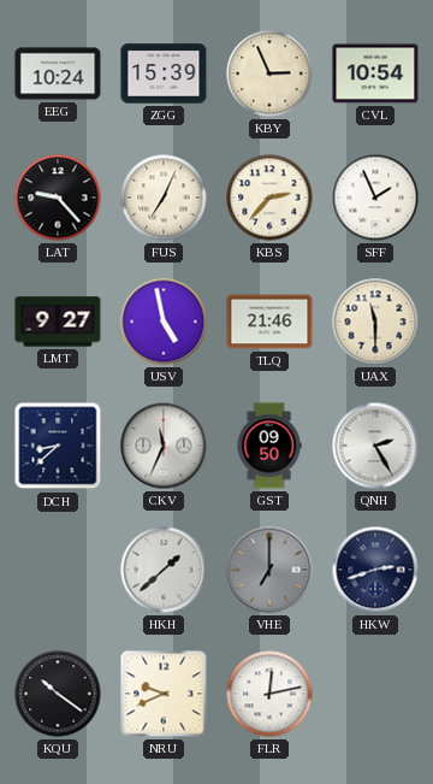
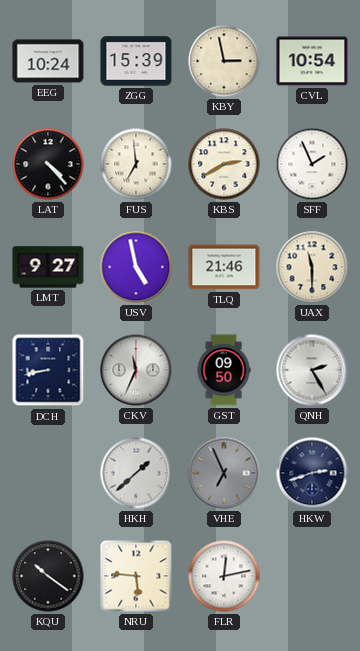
KBY: 2:56 -> 2:58 (224, 61)
LAT: 9:23 -> 4:23 (48, 164)
FUS: 7:04 -> 6:59 (136, 164)
KBS: 2:37 -> 2:40 (224, 164)
DCH: 8:38 -> 8:43 (48, 370)
VHE: 7:00 -> 6:56 (224, 473)
NRU: 9:41 -> 5:46 (136, 576)
